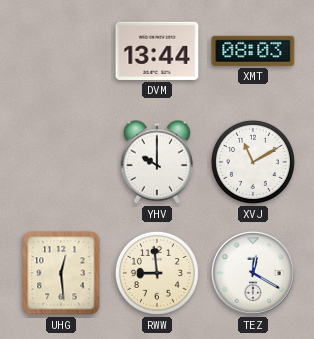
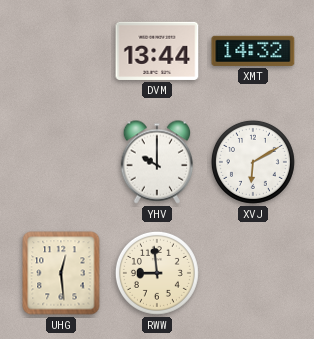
XMT: 08:03 -> 14:32 (253, 51)
XVJ: 11:10 -> 6:10 (253, 162)
TEZ: 12:20 -> none (254, 274)
